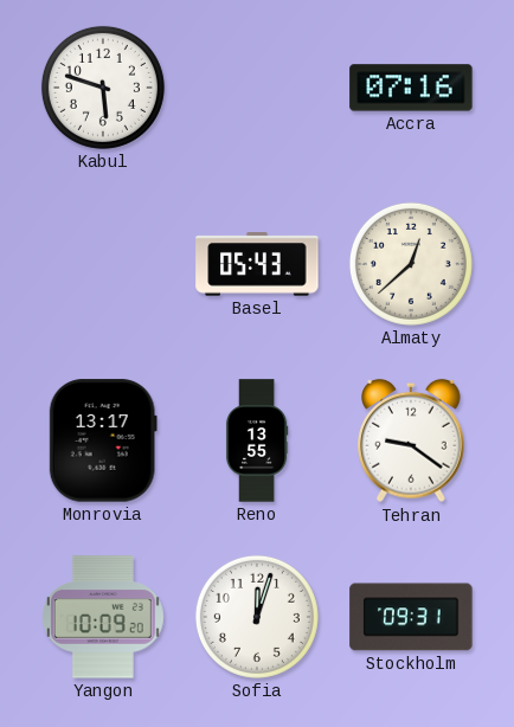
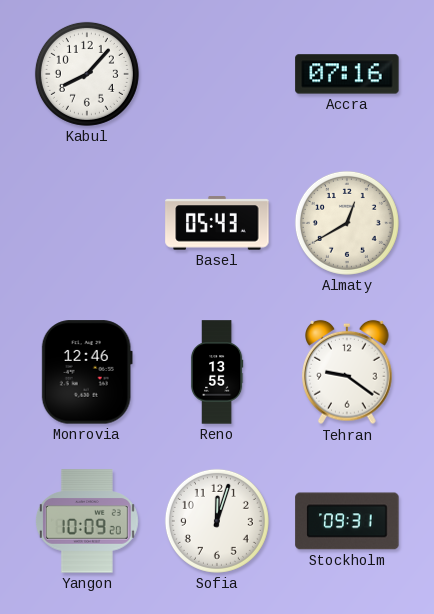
Kabul: 5:48 -> 8:07 (87, 74)
Almaty: 12:38 -> 12:40 (347, 223)
Monrovia: 13:17 -> 12:46 (87, 372)
